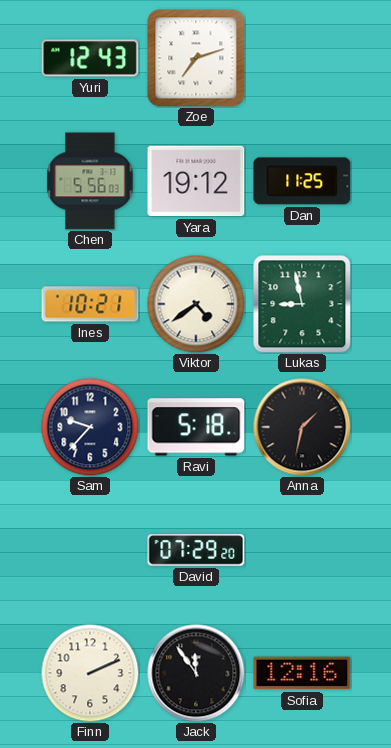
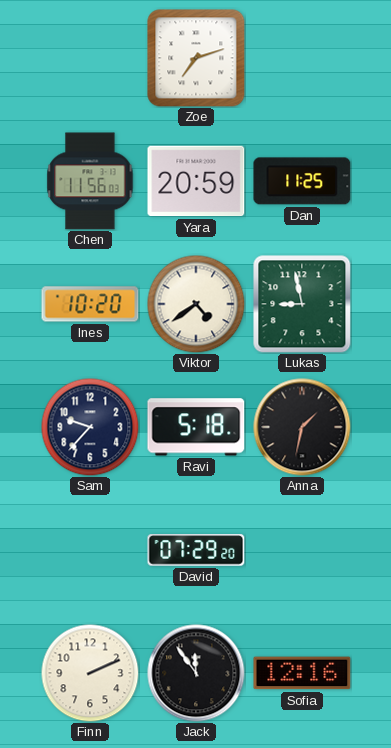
Yuri: 12:43 -> none (90, 58)
Chen: 5:56 -> 11:56 (90, 181)
Yara: 19:12 -> 20:59 (196, 181)
Ines: 10:21 -> 10:20 (90, 304)
